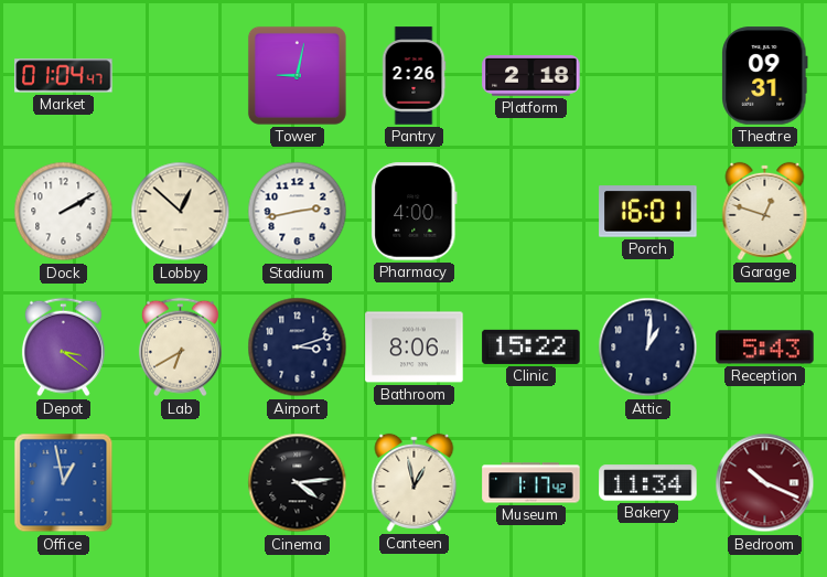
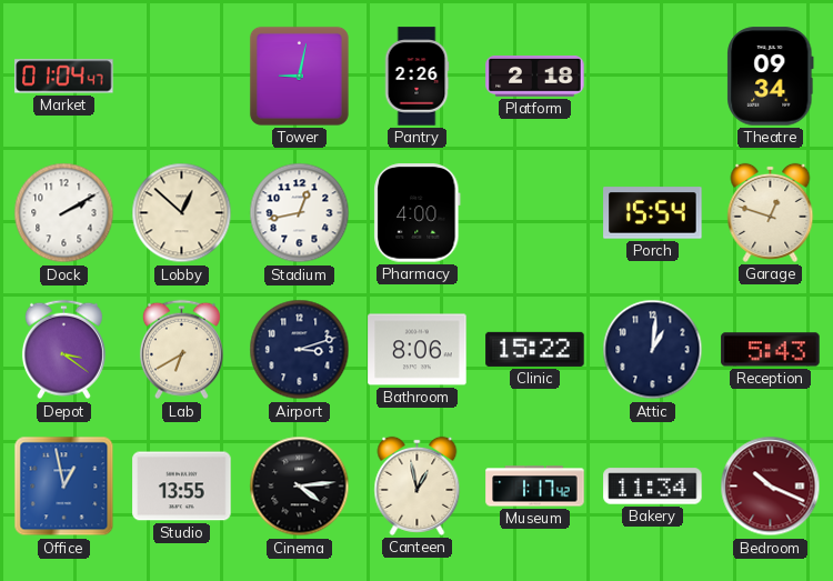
Theatre: 09:31 -> 09:34 (771, 77)
Stadium: 2:43 -> 12:43 (300, 213)
Porch: 16:01 -> 15:54 (653, 213)
Studio: none -> 13:55 (182, 487)
